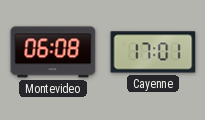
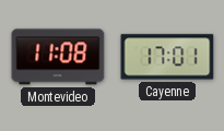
Montevideo: 06:08 -> 11:08 (58, 57)
